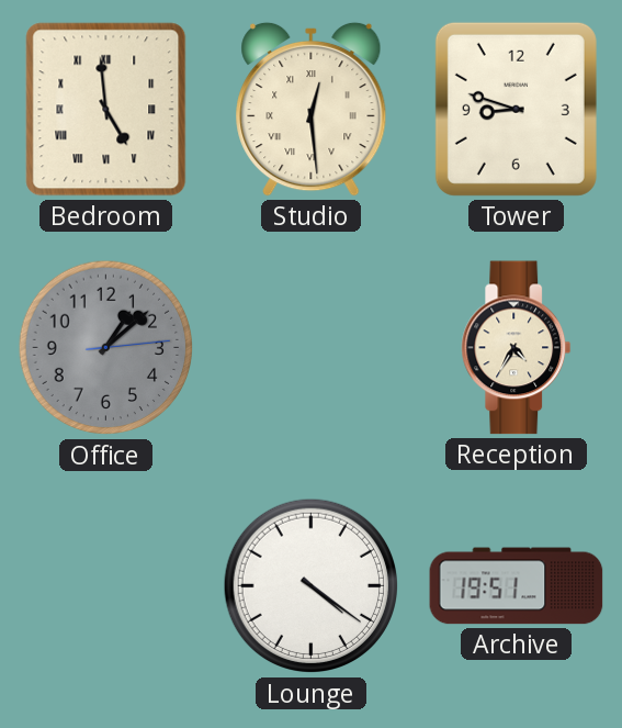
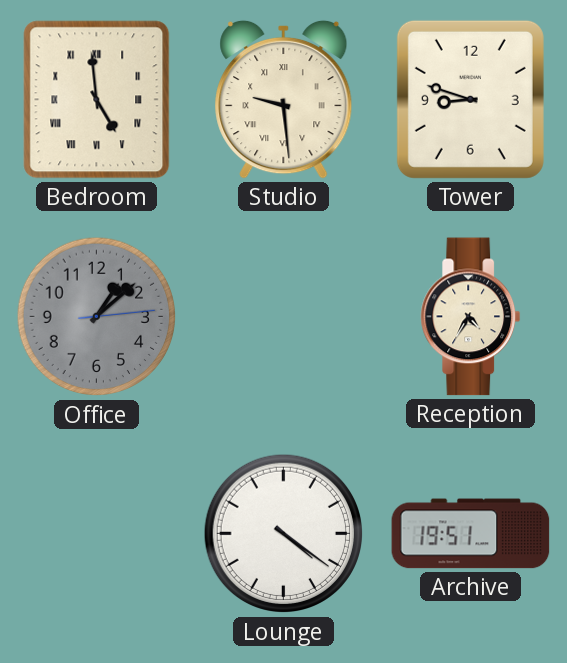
Studio: 12:29 -> 9:29 (284, 99)
